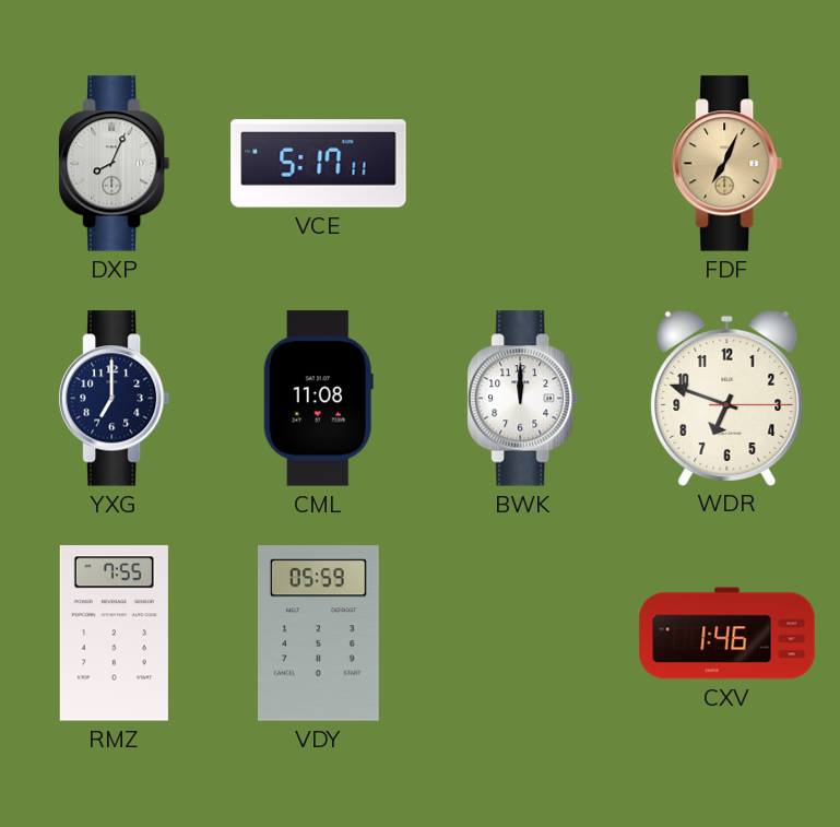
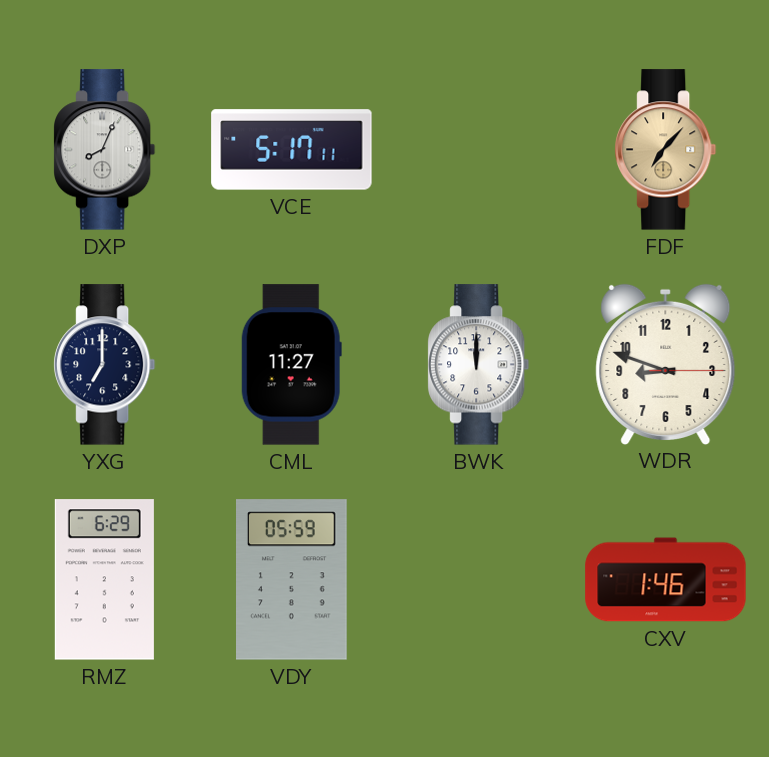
FDF: 7:04 -> 7:07 (666, 150)
CML: 11:08 -> 11:27 (291, 365)
WDR: 6:48 -> 8:48 (666, 364)
RMZ: 7:55 -> 6:29 (104, 580)
